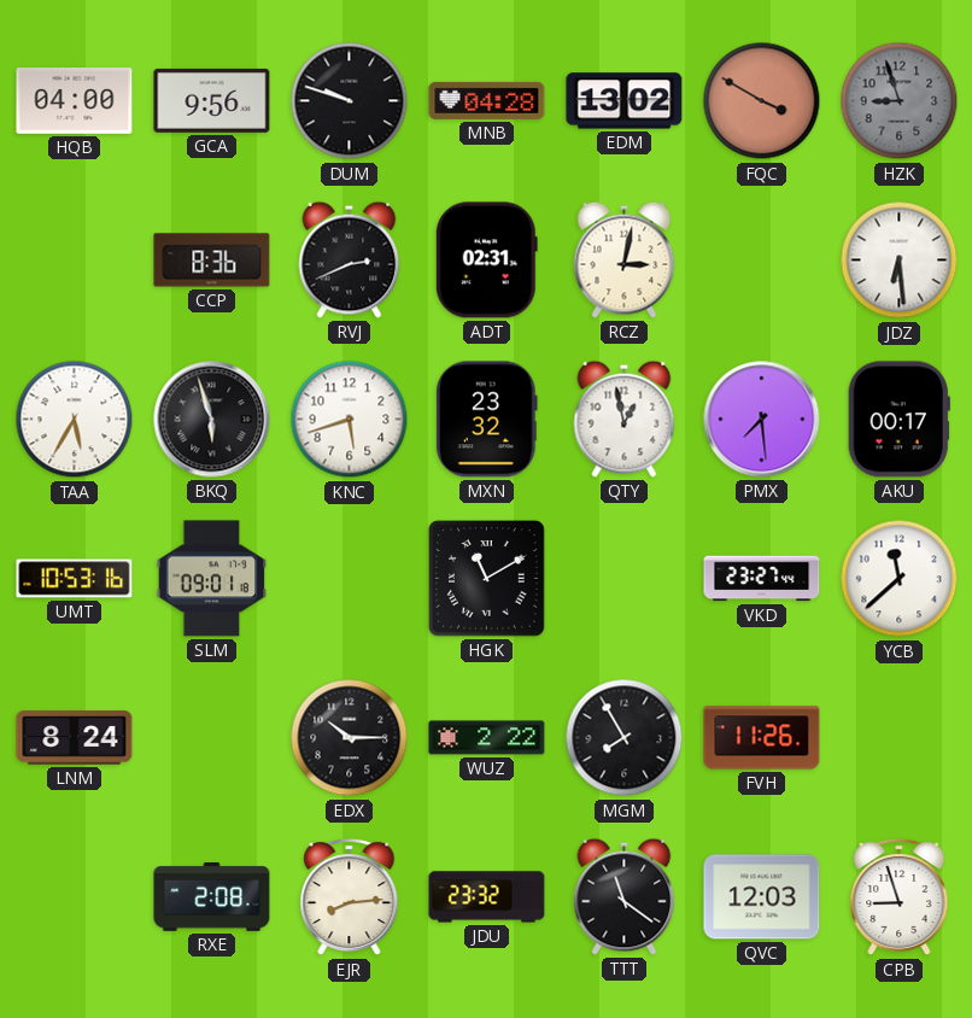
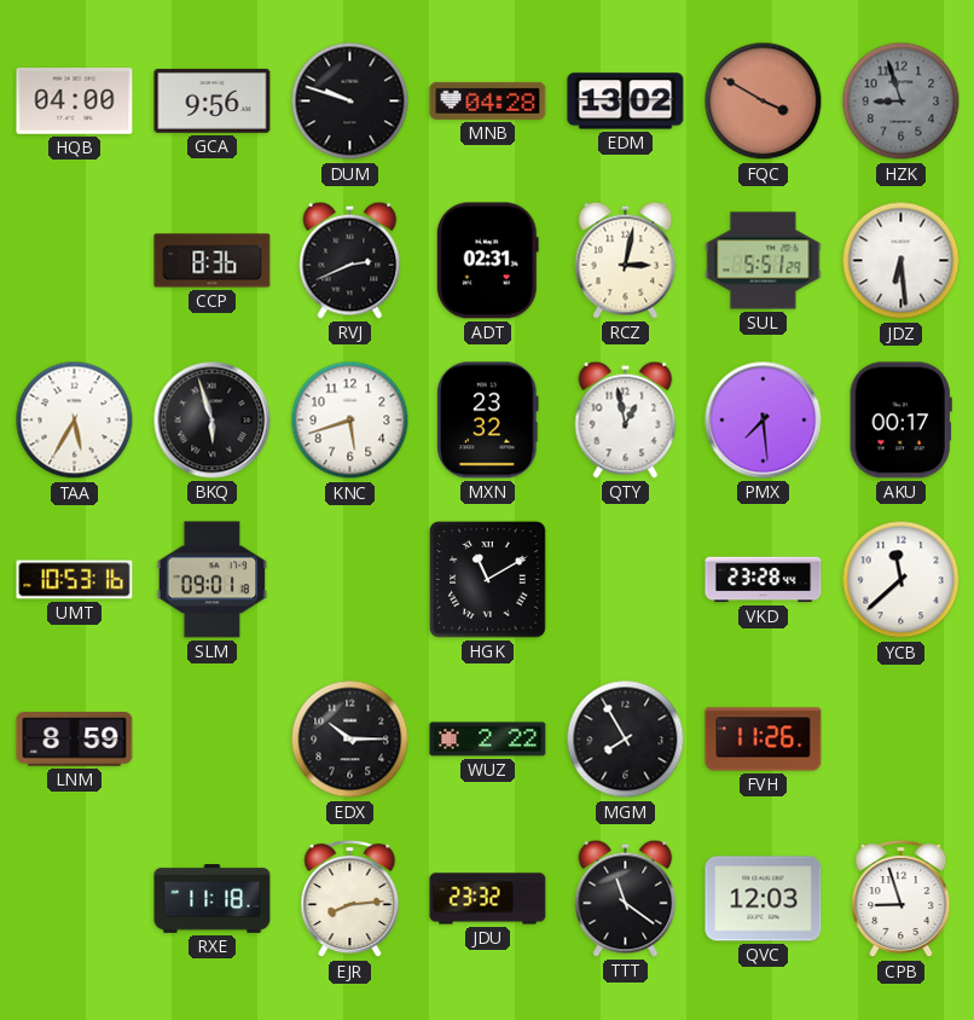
SUL: none -> 5:51 (764, 261)
VKD: 23:27 -> 23:28 (764, 580)
LNM: 8:24 -> 8:59 (75, 740)
RXE: 2:08 -> 11:18 (213, 899)
